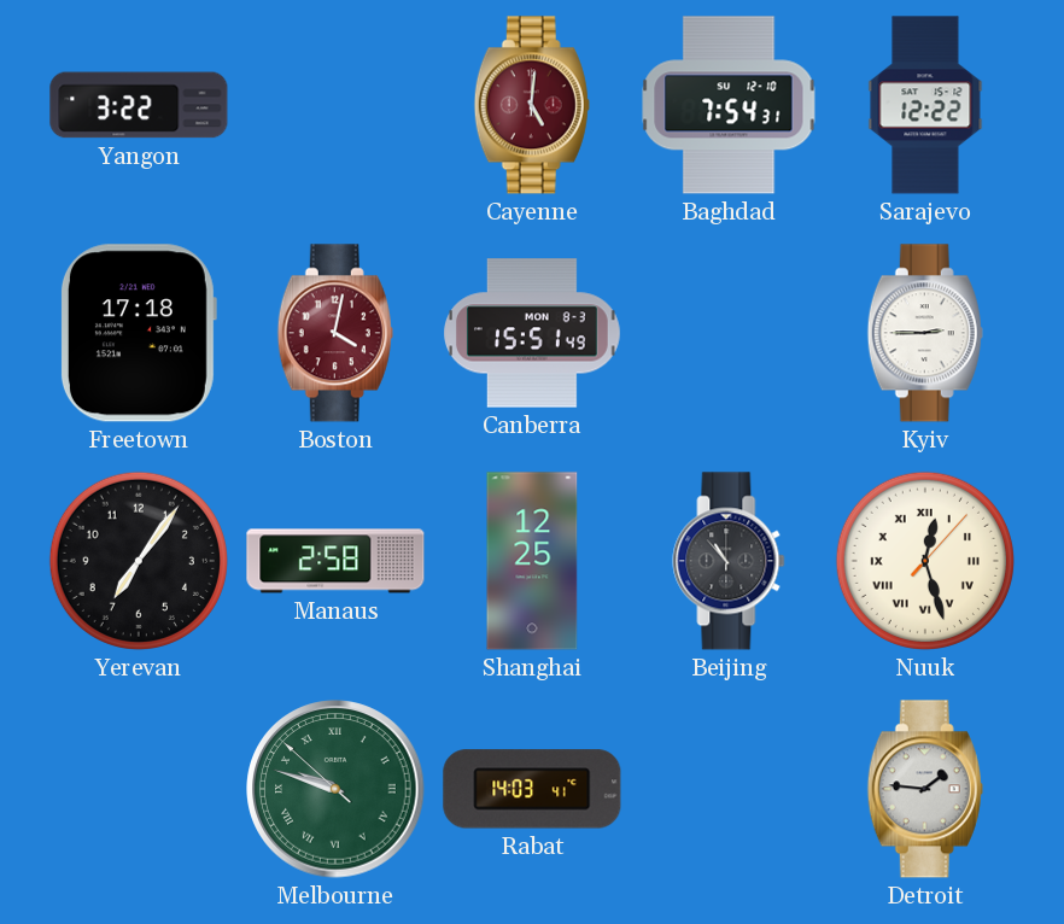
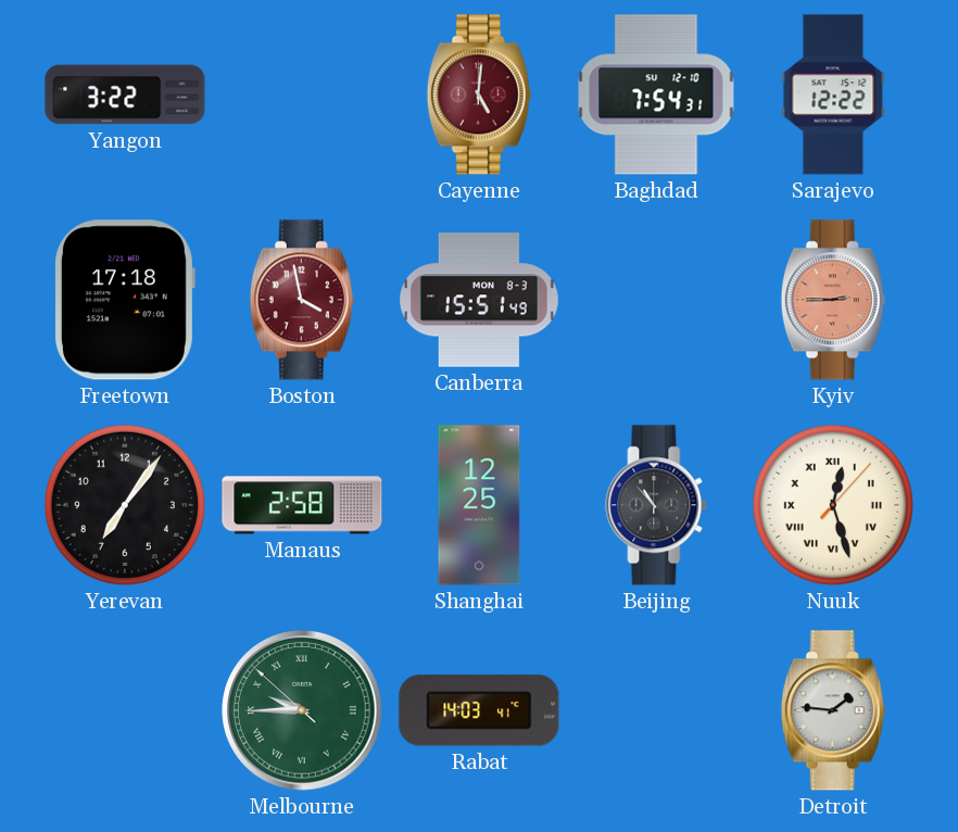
Boston: 4:02 -> 3:58 (302, 300)
Kyiv dial: white -> salmon (833, 300)
Melbourne: 9:47 -> 9:44 (302, 710)
